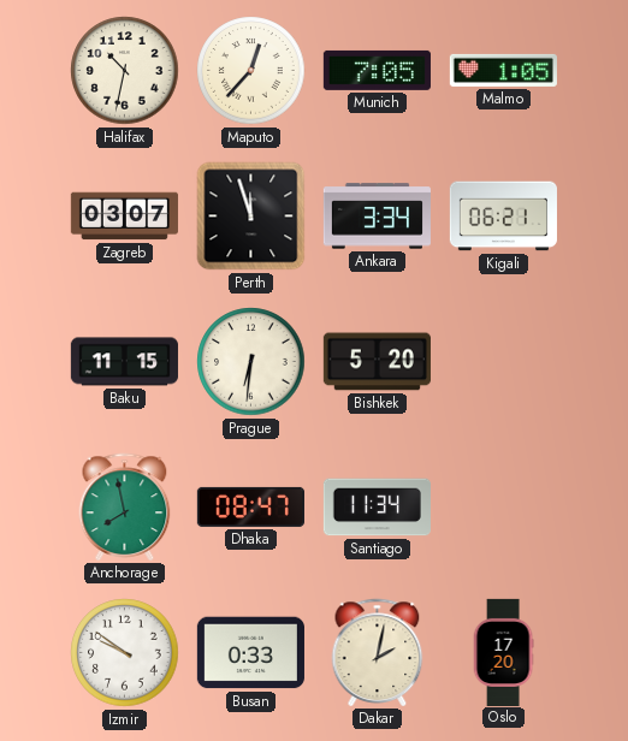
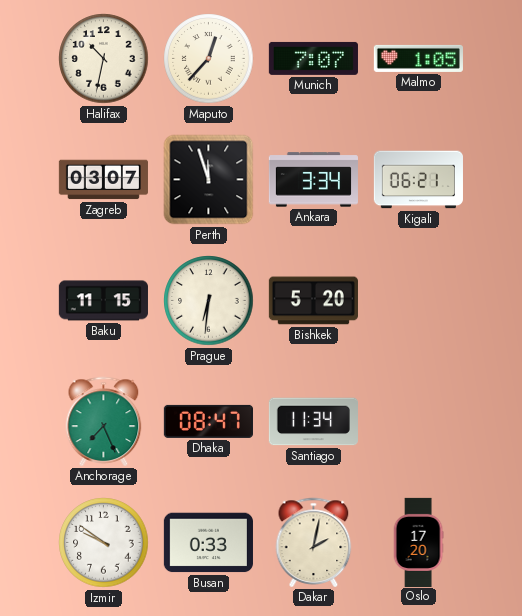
Munich: 7:05 -> 7:07 (313, 58)
Anchorage: 7:58 -> 7:26 (104, 421)
